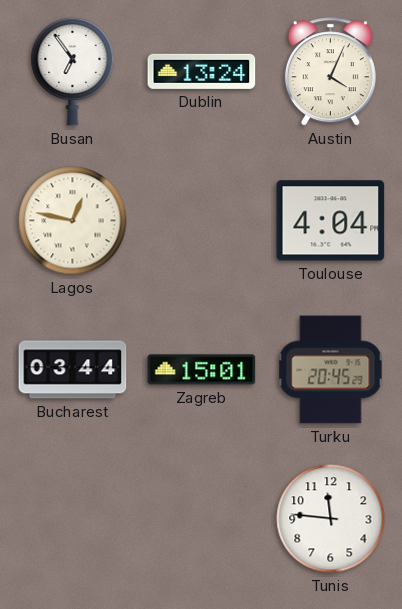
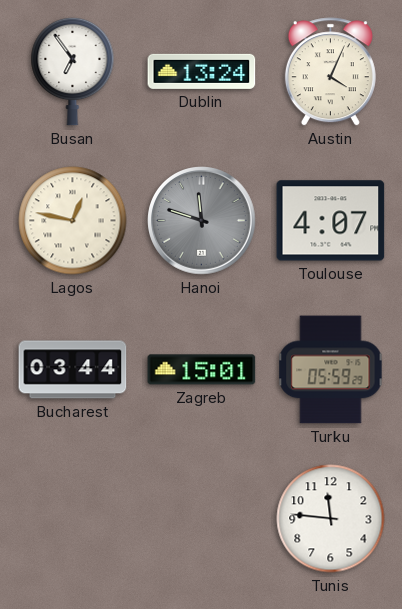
Hanoi: none -> 11:48 (202, 221)
Toulouse: 4:04 -> 4:07 (331, 221)
Turku: 20:45 -> 05:59 (331, 370)
